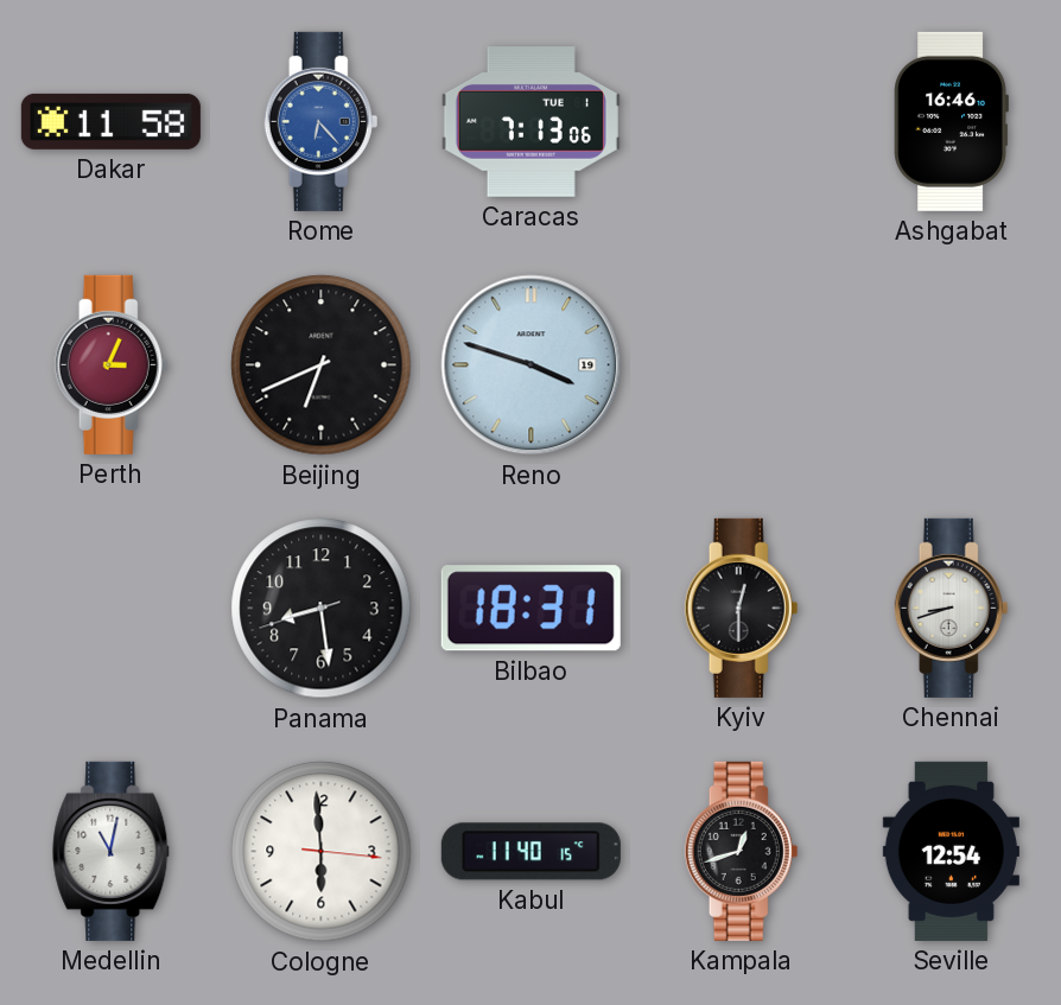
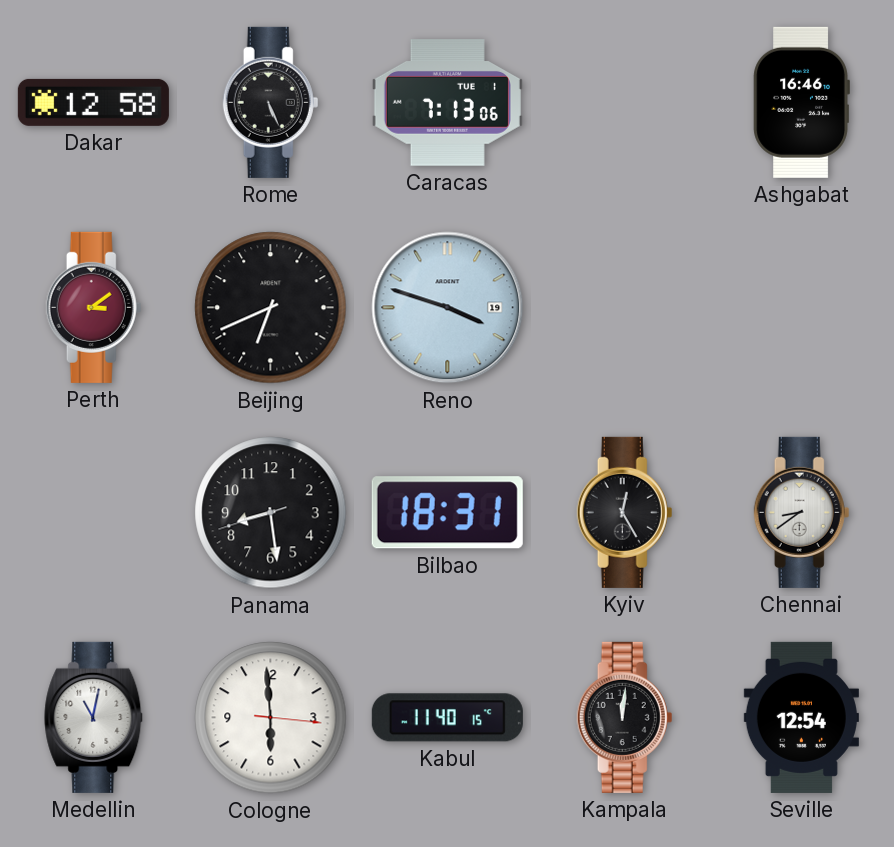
Dakar: 11:58 -> 12:58 (93, 102)
Rome: 6:23 -> 5:26 (271, 102)
Rome dial: blue -> black (271, 102)
Perth: 3:04 -> 3:09 (94, 307)
Kyiv: 12:30 -> 12:25 (625, 512)
Chennai: 8:42 -> 8:39 (802, 512)
Kampala: 12:42 -> 12:01 (625, 717)
